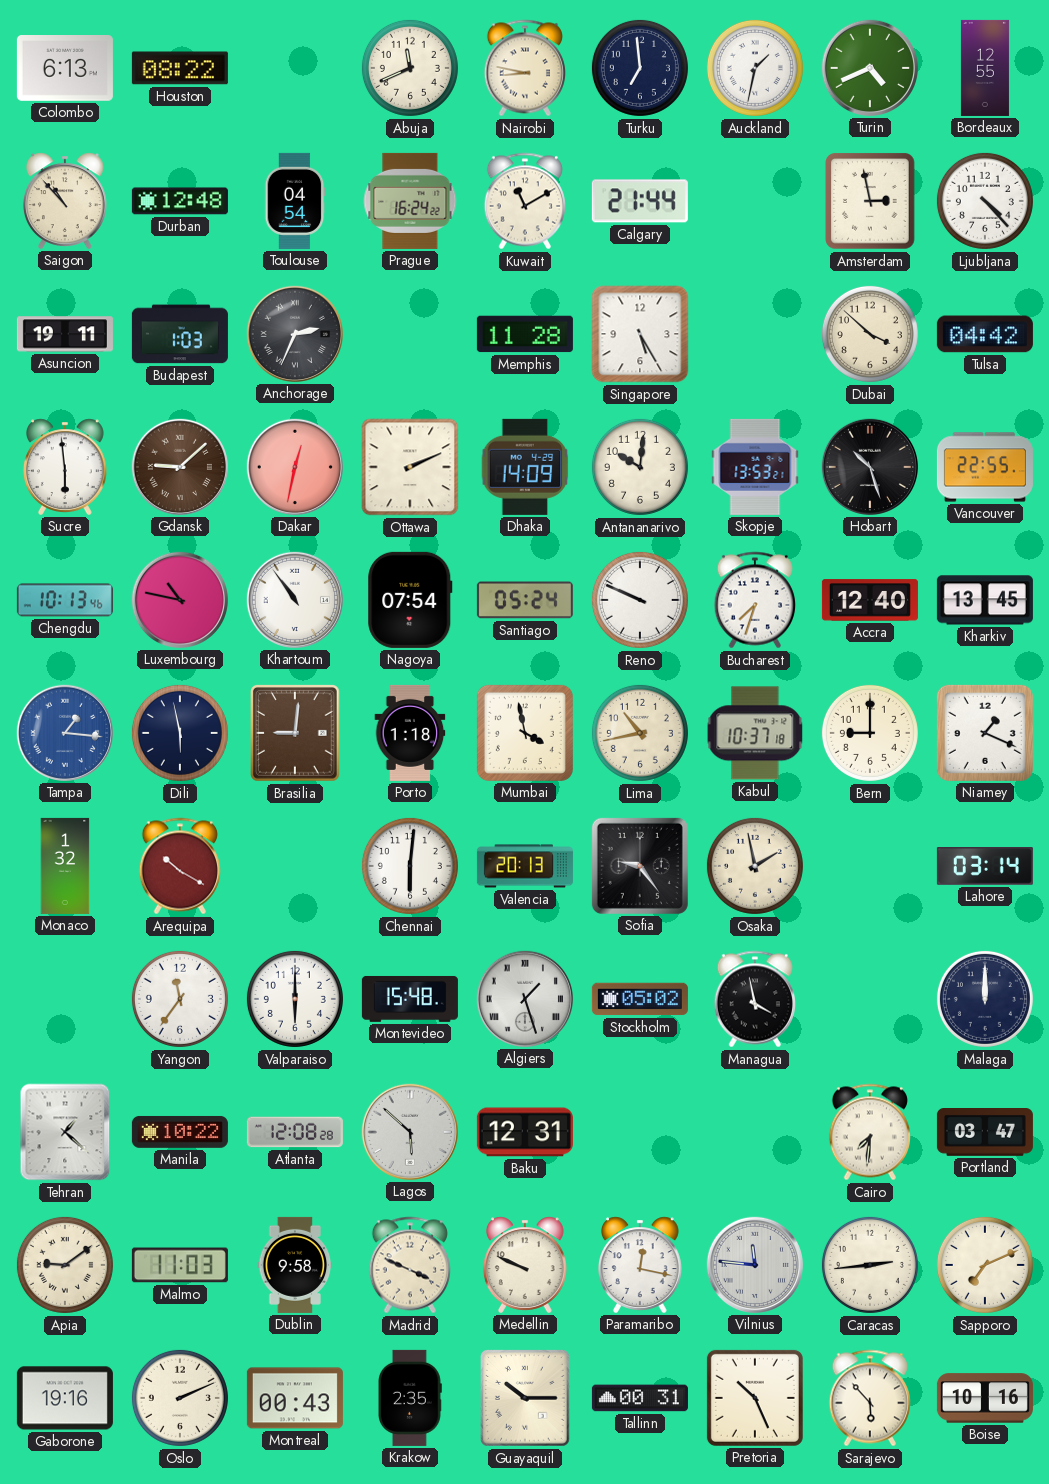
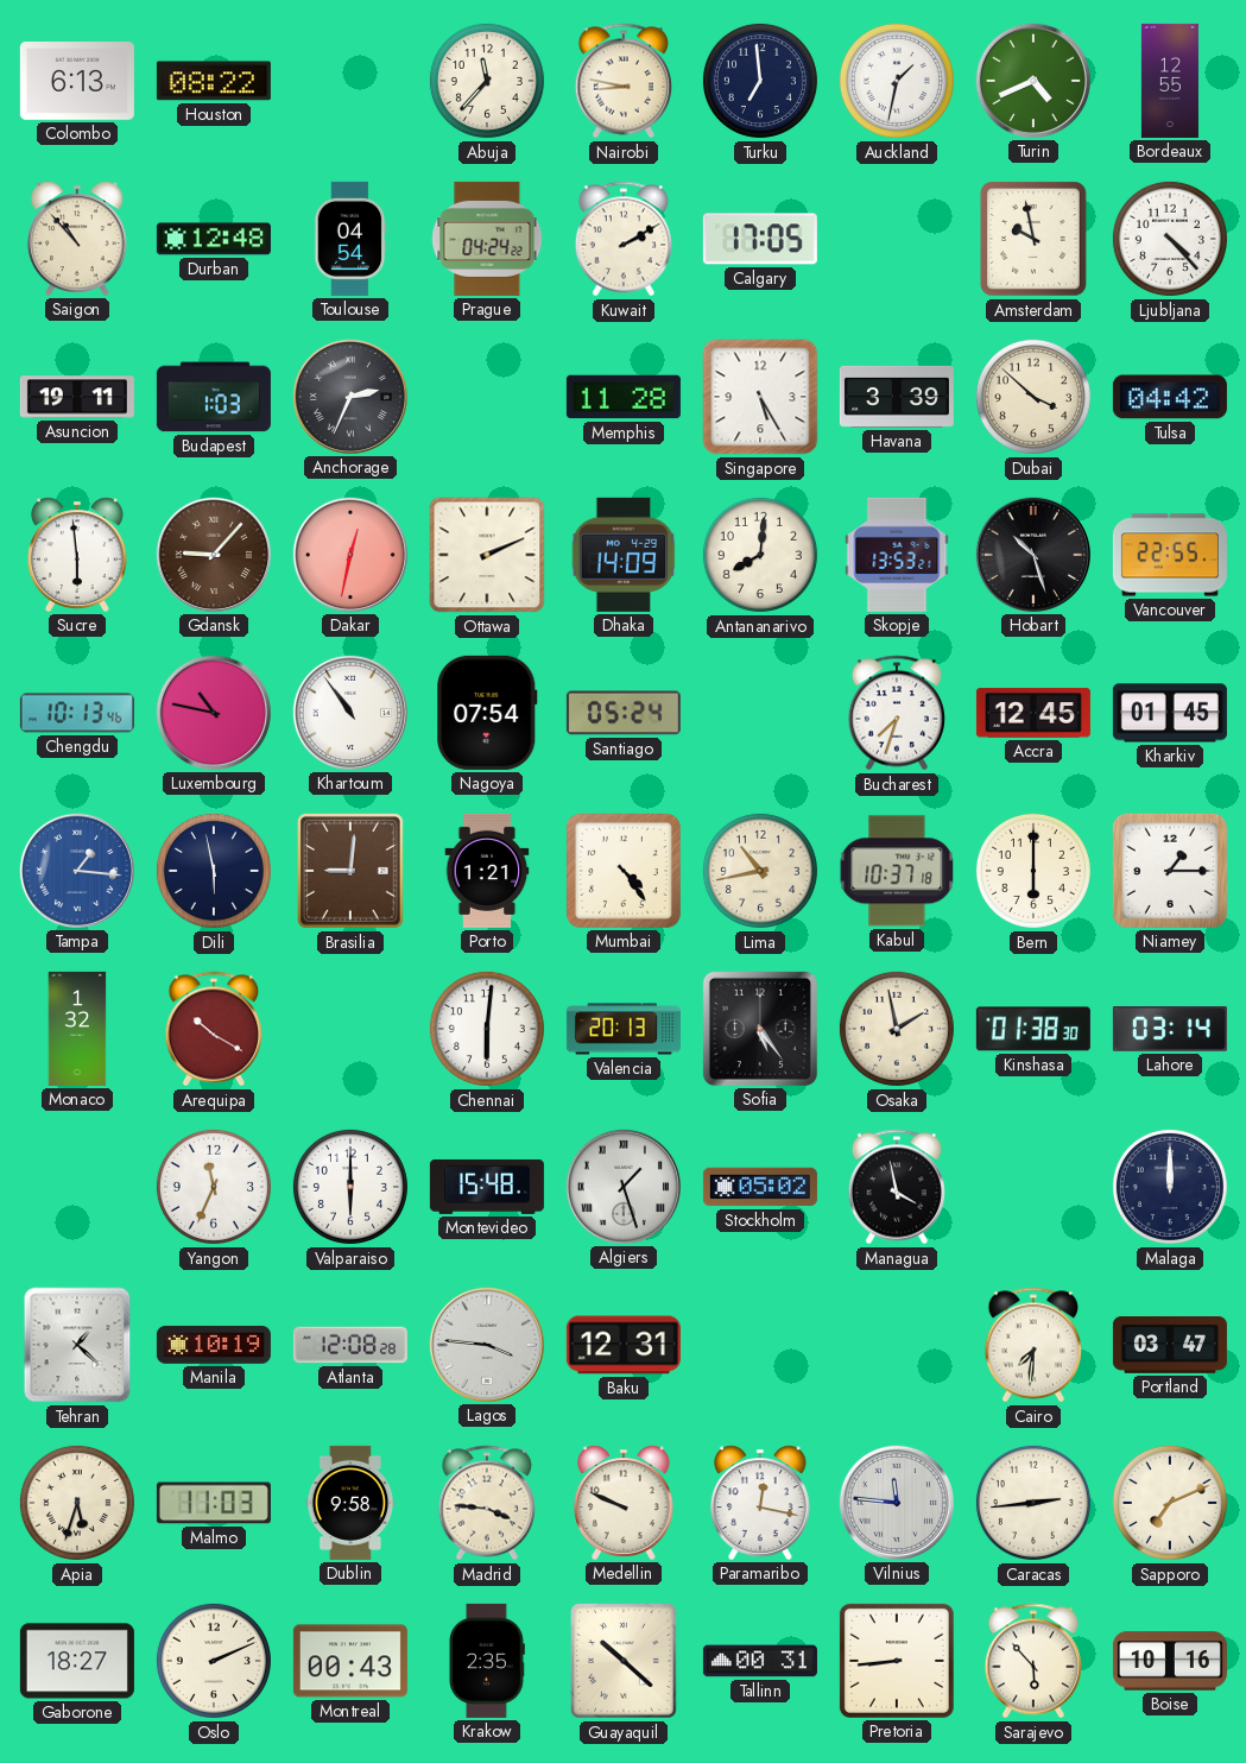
Abuja: 11:41 -> 11:37 (487, 81)
Prague: 16:24 -> 04:24 (487, 239)
Kuwait: 11:10 -> 2:10 (624, 239)
Calgary: 21:44 -> 17:05 (760, 239)
Amsterdam: 2:58 -> 9:58 (1033, 239)
Havana: none -> 3:39 (897, 397)
Gdansk: 9:08 -> 9:07 (214, 555)
Antananarivo: 10:01 -> 8:01 (760, 555)
Reno: 9:49 -> none (640, 600)
Accra: 12:40 -> 12:45 (1033, 713)
Kharkiv: 13:45 -> 01:45 (1170, 713)
Porto: 1:18 -> 1:21 (487, 871)
Mumbai: 3:58 -> 4:24 (624, 871)
Bern: 9:00 -> 6:00 (1033, 871)
Niamey: 1:19 -> 1:15 (1170, 871)
Sofia: 9:24 -> 5:24 (760, 1029)
Kinshasa: none -> 01:38 (1033, 1029)
Yangon: 11:36 -> 11:34 (214, 1187)
Manila: 10:22 -> 10:19 (214, 1345)
Lagos: 5:52 -> 3:46 (487, 1345)
Apia: 9:09 -> 5:33 (77, 1503)
Madrid: 3:49 -> 3:46 (487, 1503)
Gaborone: 19:16 -> 18:27 (77, 1661)
Guayaquil: 10:15 -> 10:22 (625, 1662)
Pretoria: 10:26 -> 8:44 (897, 1661)
